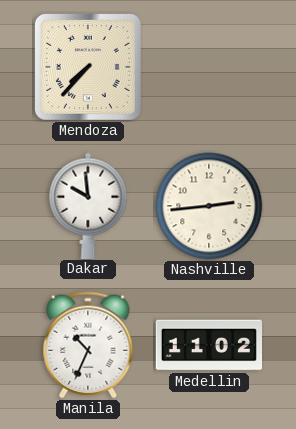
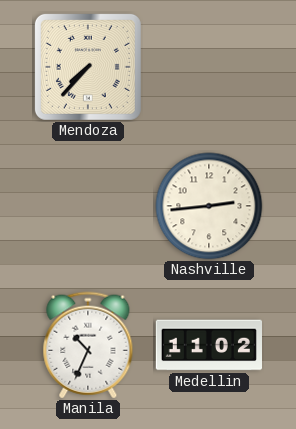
Dakar: 9:59 -> none (88, 205)
